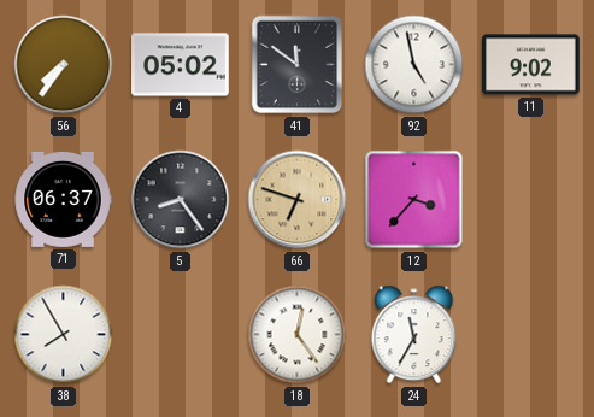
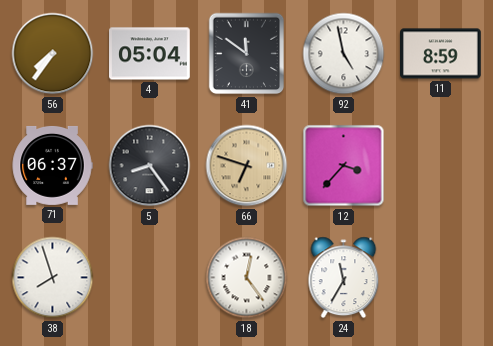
4: 05:02 -> 05:04 (150, 54)
11: 9:02 -> 8:59 (441, 54)
38: 7:55 -> 7:57 (53, 278)
